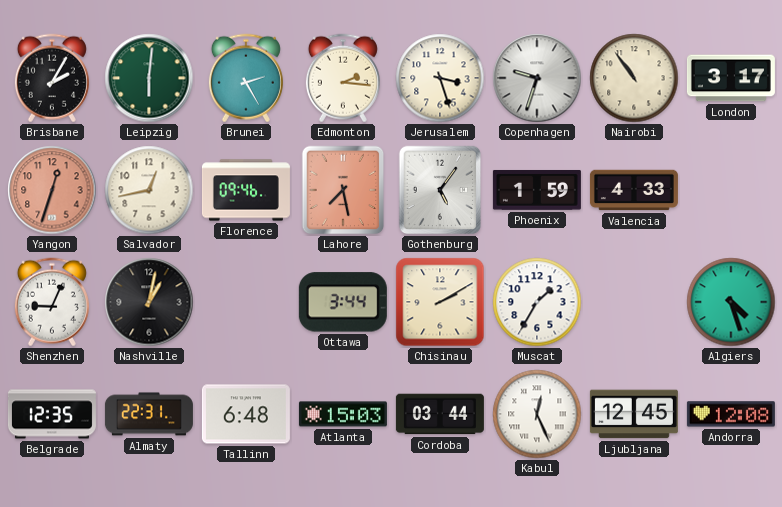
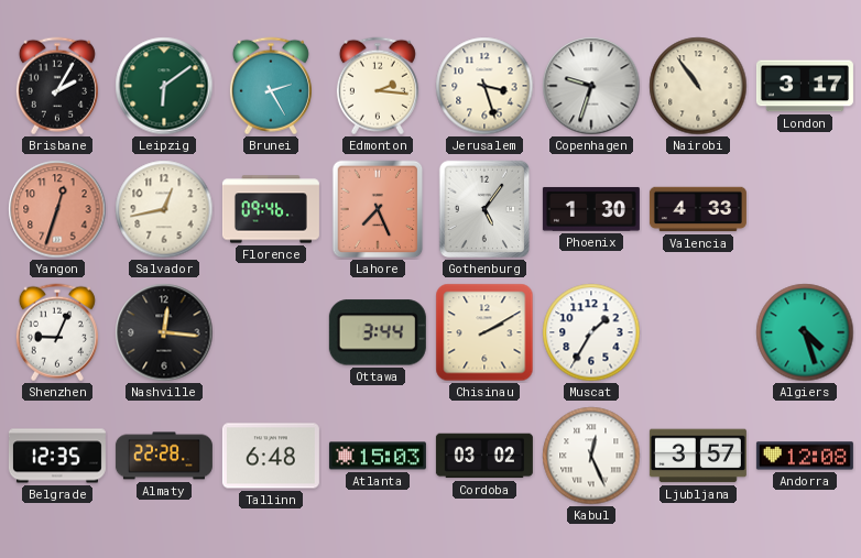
Leipzig: 6:01 -> 6:09 (164, 86)
Lahore: 7:28 -> 7:26 (378, 209)
Phoenix: 1:59 -> 1:30 (591, 209)
Nashville: 1:02 -> 12:16 (164, 332)
Almaty: 22:31 -> 22:28 (164, 456)
Cordoba: 03:44 -> 03:02 (484, 456)
Ljubljana: 12:45 -> 3:57 (698, 456)
